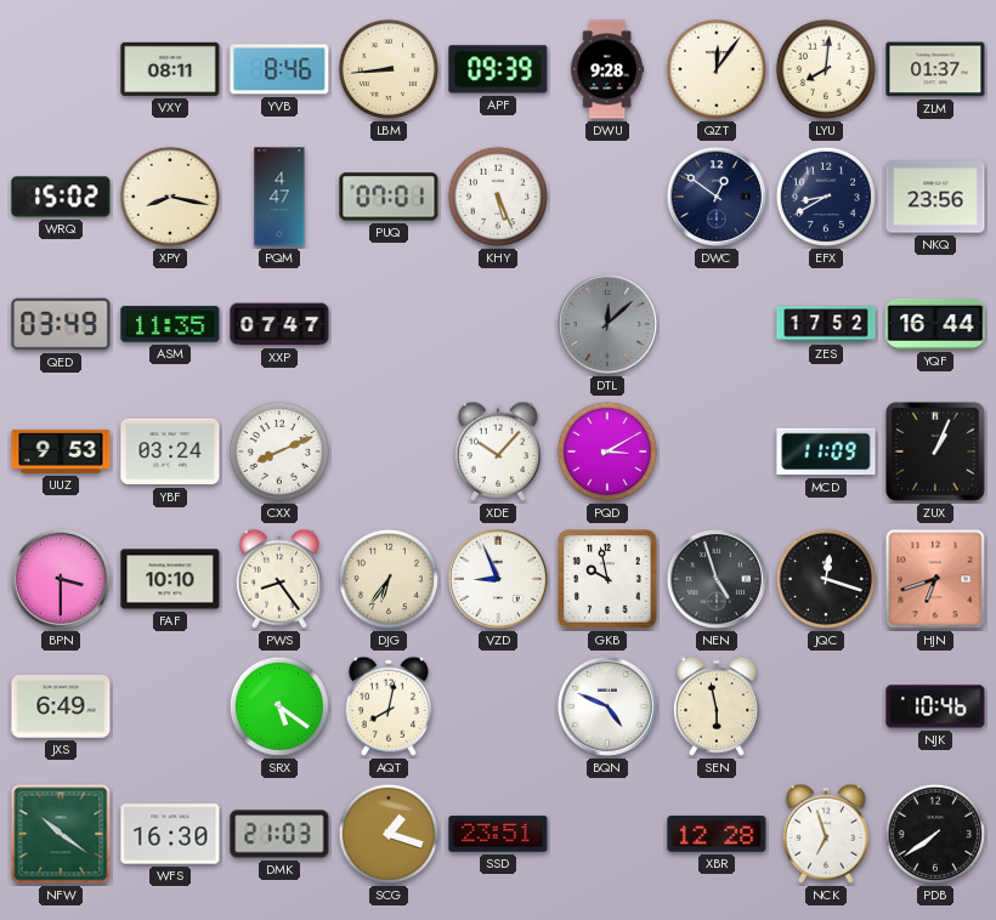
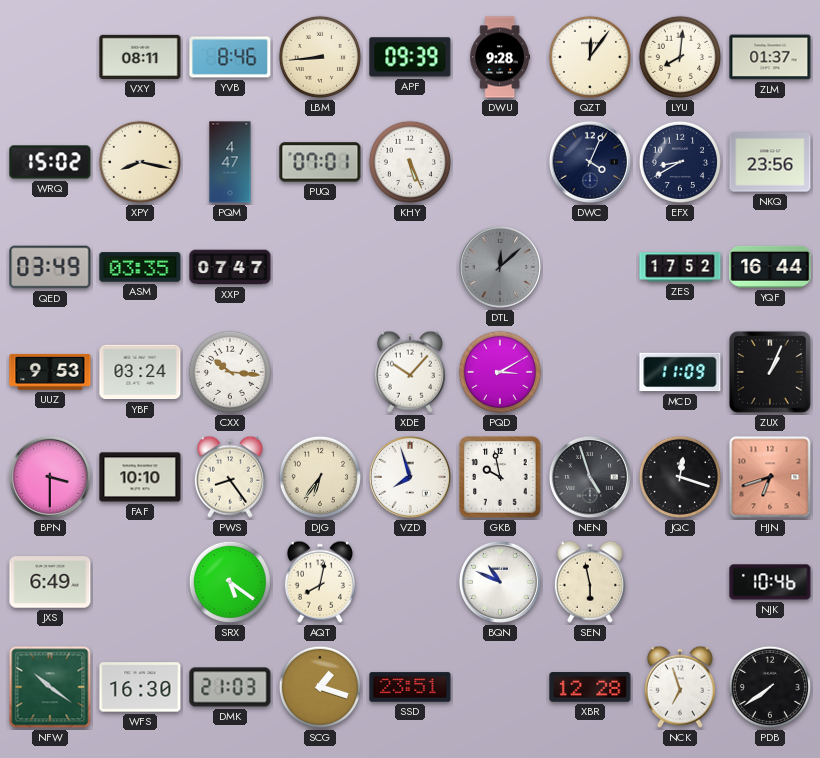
DWC: 12:51 -> 4:04 (590, 162)
ASM: 11:35 -> 03:35 (140, 267)
CXX: 8:11 -> 10:16 (230, 372)
VZD: 8:56 -> 7:57 (410, 477)
BQN: 4:49 -> 10:49 (500, 582)
